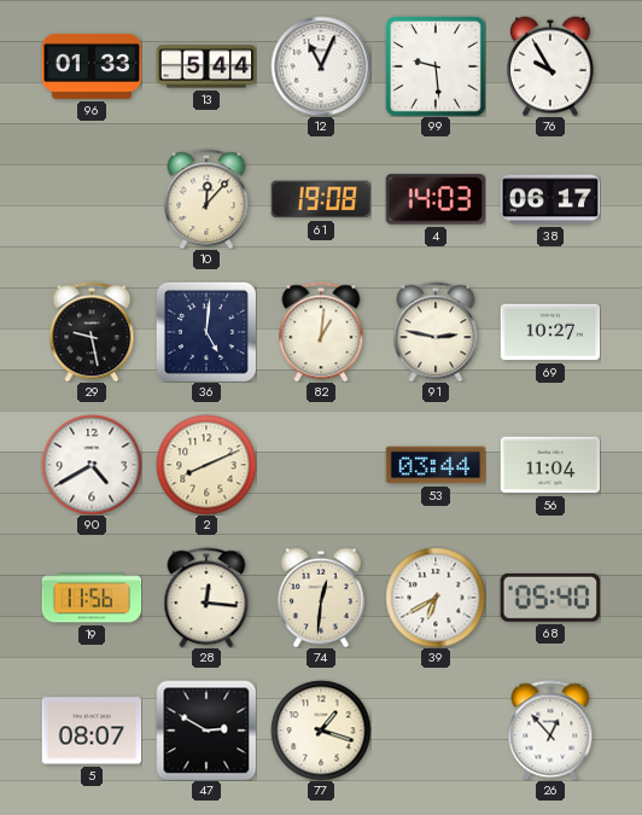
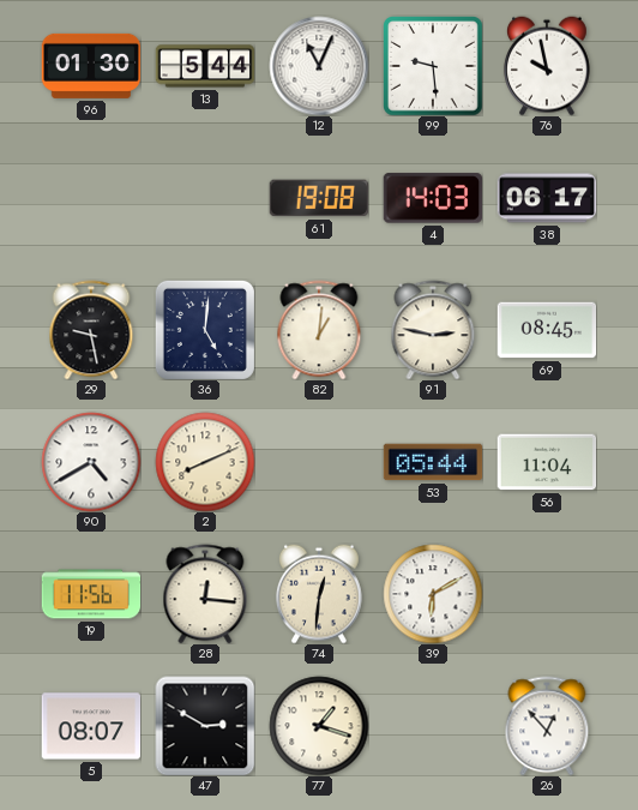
96: 01:33 -> 01:30 (91, 66)
76: 9:55 -> 9:58 (547, 66)
10: 12:07 -> none (206, 199)
69: 10:27 -> 08:45 (547, 330)
53: 03:44 -> 05:44 (433, 462)
39: 6:40 -> 6:10 (433, 594)
68: 05:40 -> none (550, 598)
